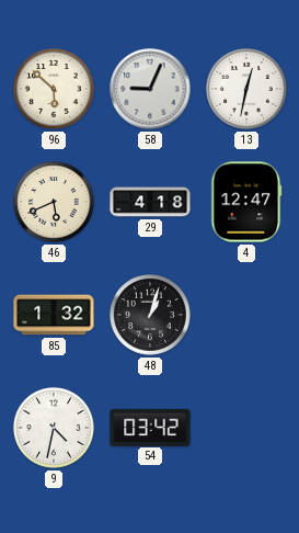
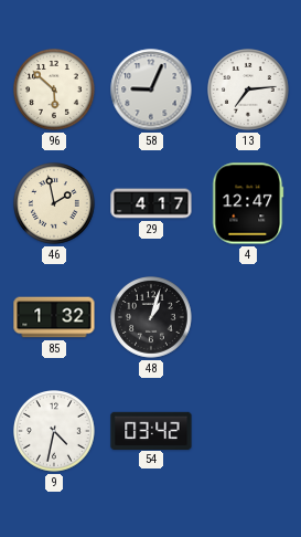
13: 12:32 -> 7:14 (249, 91)
46: 5:41 -> 1:58 (55, 204)
29: 4:18 -> 4:17 (151, 203)
